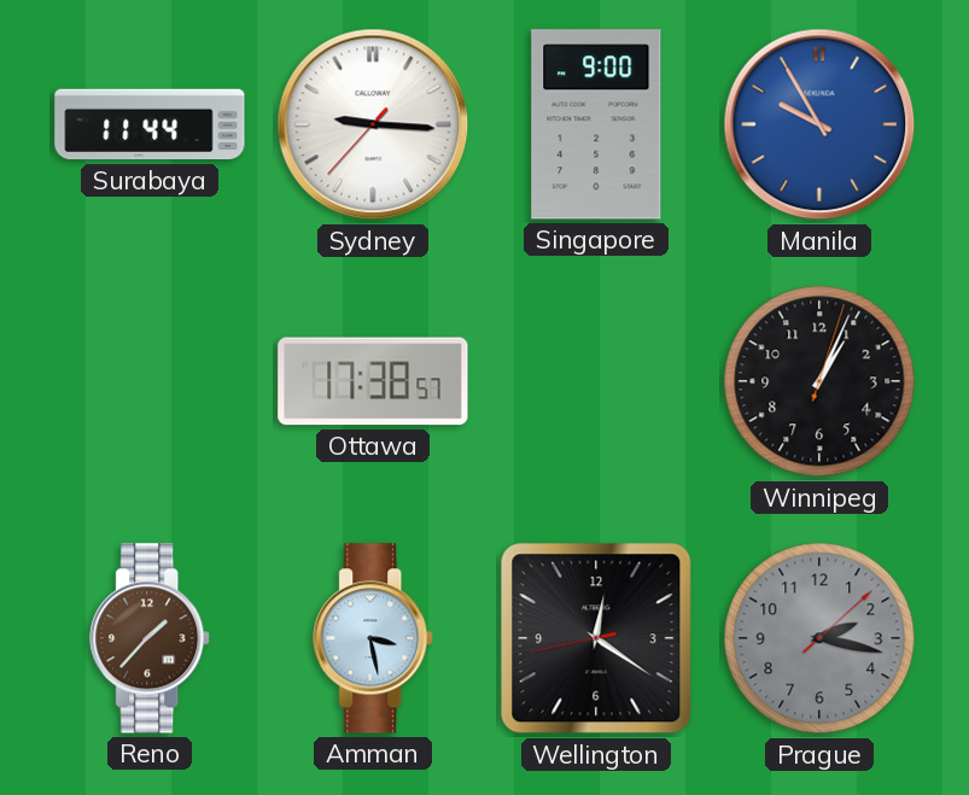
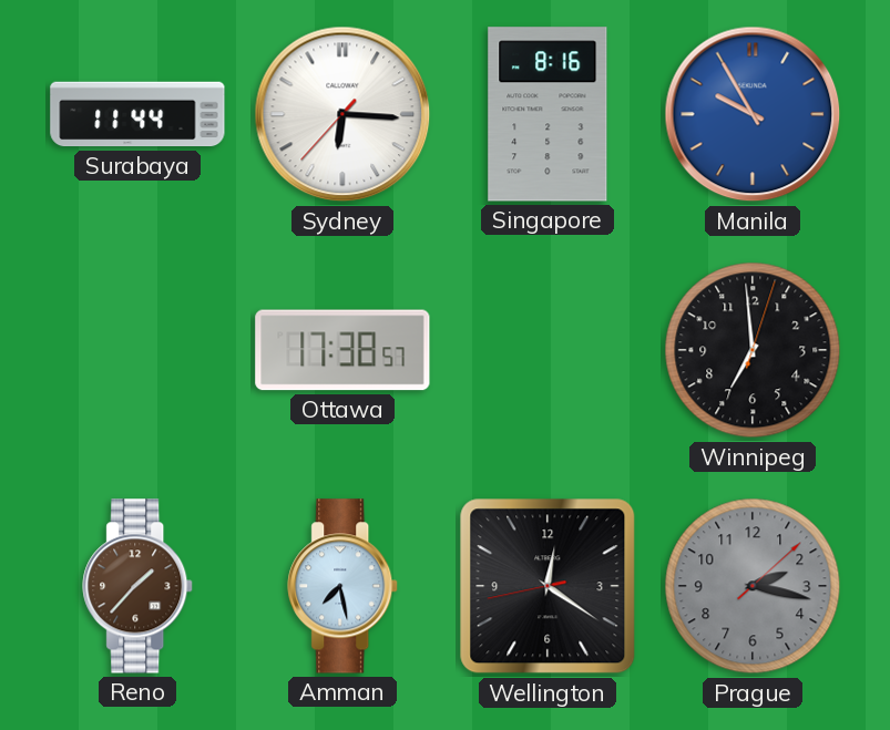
Sydney: 9:15 -> 6:15 (342, 114)
Singapore: 9:00 -> 8:16 (548, 114)
Winnipeg: 1:04 -> 6:59 (753, 350)
Amman: 3:28 -> 7:28 (344, 586)
